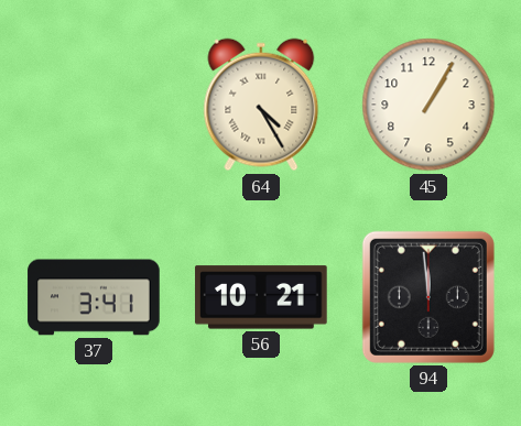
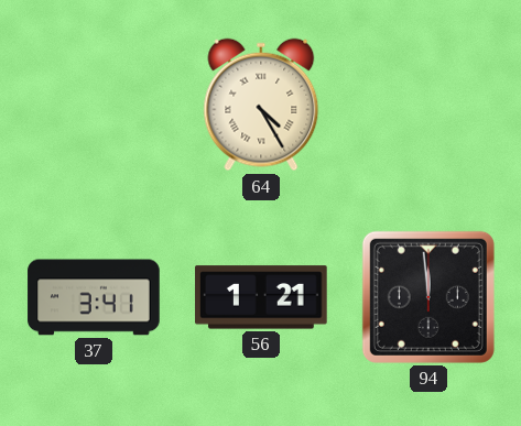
45: 1:05 -> none (428, 105)
56: 10:21 -> 1:21 (261, 297)
